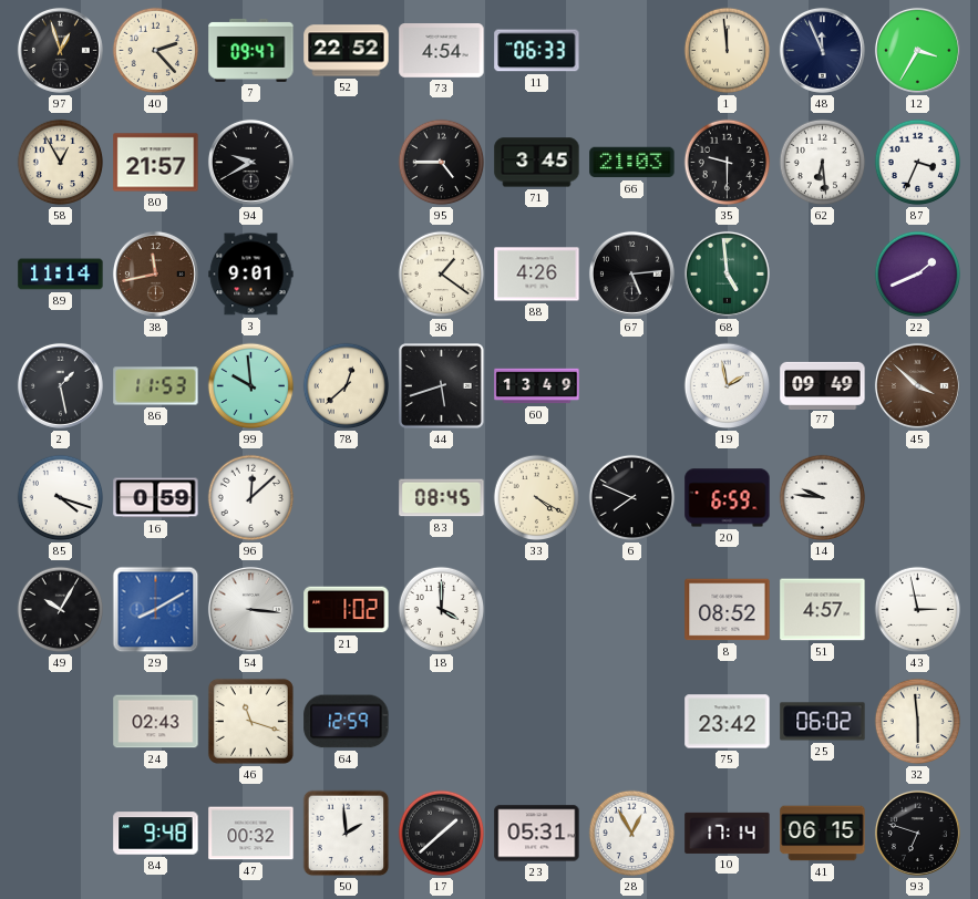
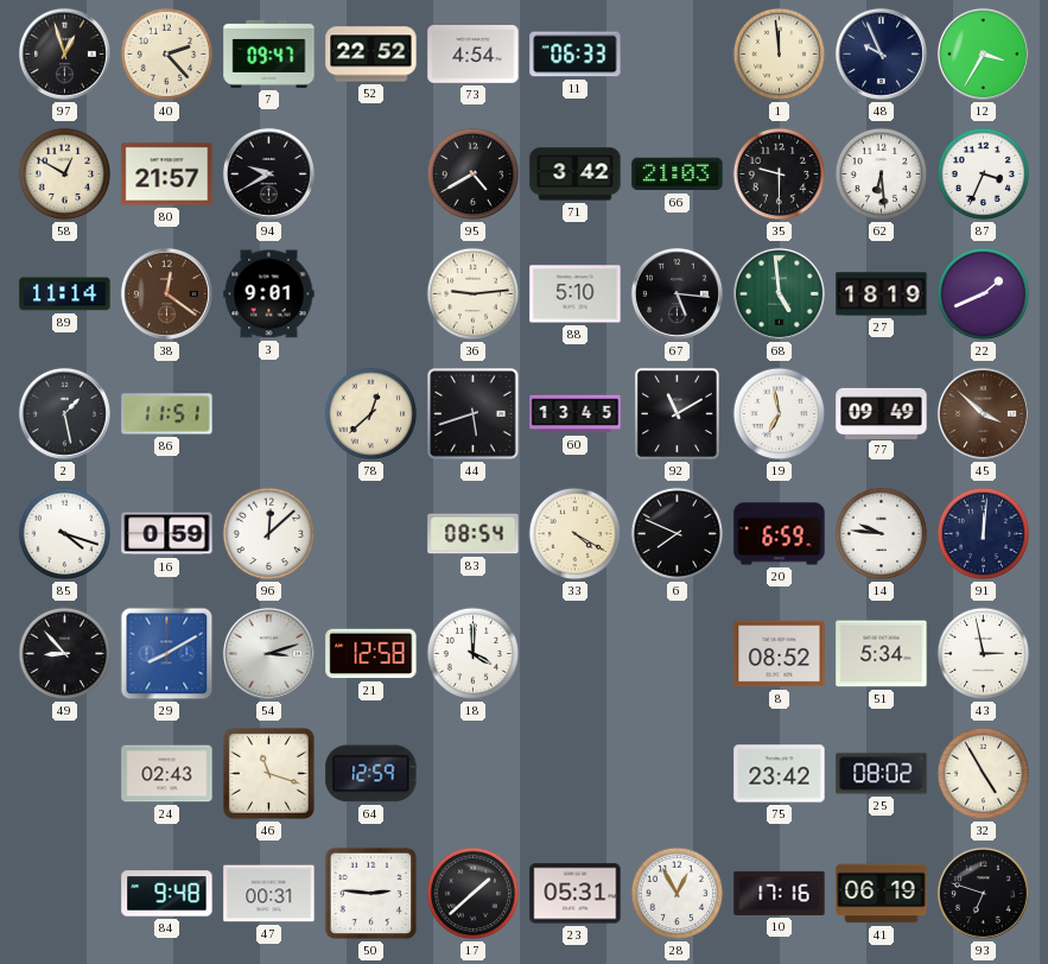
48: 11:56 -> 9:56 (881, 53)
58: 12:55 -> 12:50 (65, 175)
95: 4:45 -> 4:40 (474, 175)
71: 3:45 -> 3:42 (576, 175)
38: 11:43 -> 12:21 (166, 293)
36: 1:21 -> 9:14 (474, 294)
88: 4:26 -> 5:10 (576, 294)
67: 5:14 -> 5:16 (677, 293)
27: none -> 18:19 (882, 294)
86: 11:53 -> 11:51 (167, 414)
99: 9:59 -> none (251, 386)
60: 13:49 -> 13:45 (576, 414)
92: none -> 11:10 (677, 413)
19: 1:58 -> 6:58 (780, 414)
83: 08:45 -> 08:54 (474, 534)
91: none -> 12:01 (984, 534)
49: 10:05 -> 8:53 (65, 654)
54: 3:16 -> 3:12 (268, 653)
21: 1:02 -> 12:58 (371, 654)
51: 4:57 -> 5:34 (882, 654)
25: 06:02 -> 08:02 (882, 774)
32: 5:59 -> 4:55 (984, 774)
47: 00:32 -> 00:31 (269, 894)
50: 1:59 -> 2:46 (371, 894)
10: 17:14 -> 17:16 (780, 893)
41: 06:15 -> 06:19 (882, 894)
